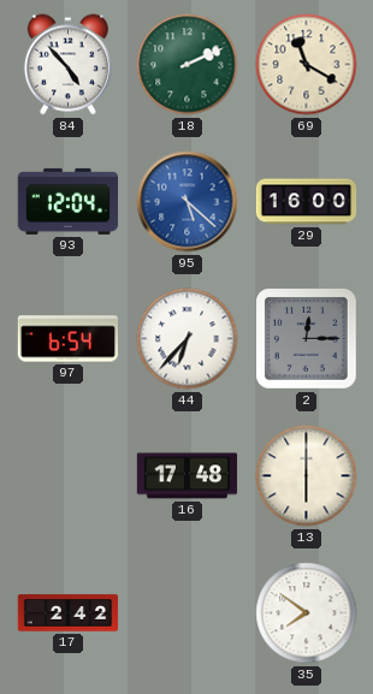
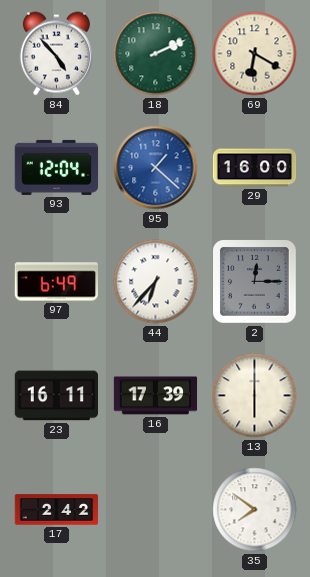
69: 11:20 -> 6:20 (255, 54)
95: 5:22 -> 1:22 (156, 168)
97: 6:54 -> 6:49 (56, 282)
23: none -> 16:11 (56, 396)
16: 17:48 -> 17:39 (156, 396)
